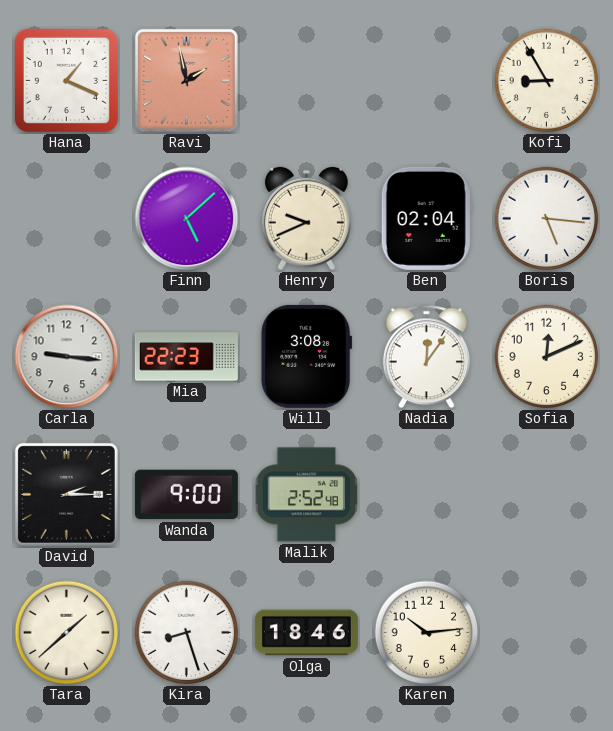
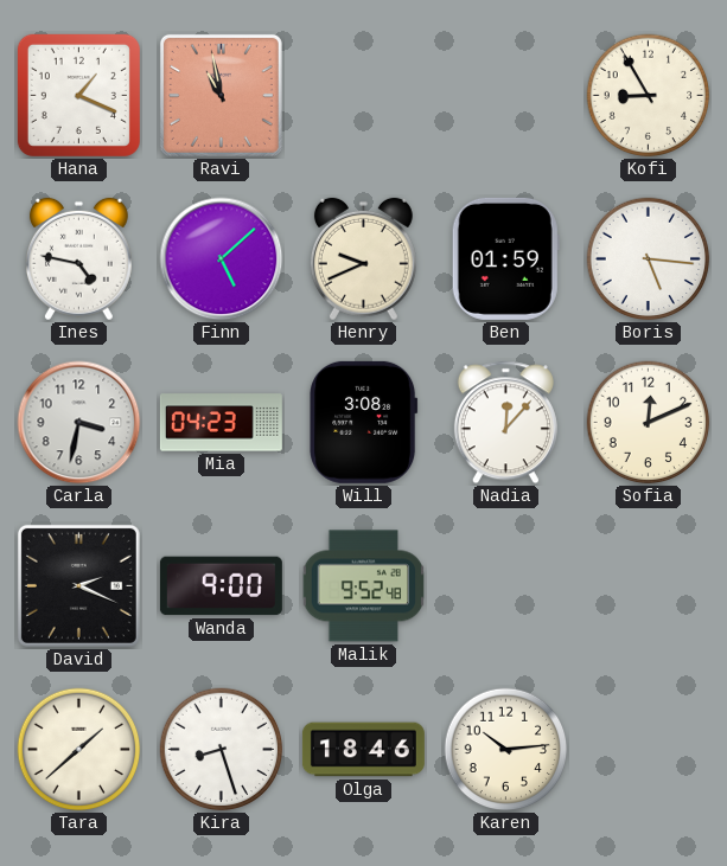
Ravi: 1:58 -> 10:58 (221, 95)
Ines: none -> 4:47 (78, 259)
Ben: 02:04 -> 01:59 (505, 258)
Carla: 9:16 -> 3:32 (79, 423)
Mia: 22:23 -> 04:23 (221, 423)
Nadia: 12:06 -> 12:07 (505, 423)
David: 2:15 -> 2:19 (78, 585)
Malik: 2:52 -> 9:52 (364, 586)
